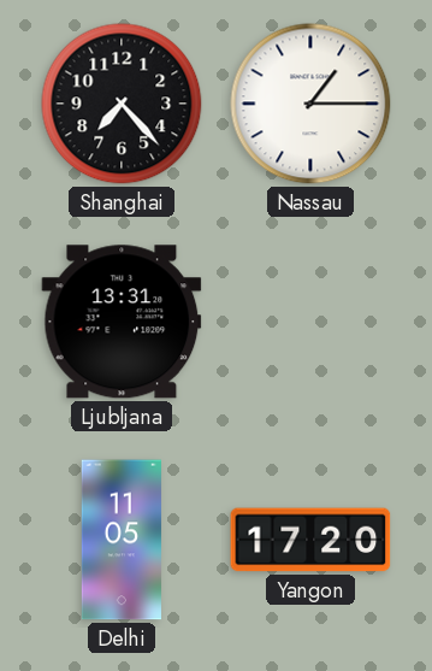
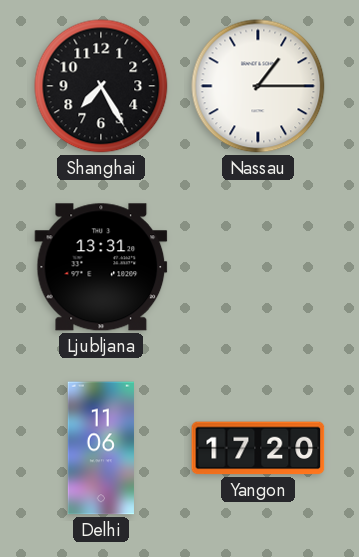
Shanghai: 7:23 -> 7:25 (101, 86)
Delhi: 11:05 -> 11:06 (101, 448)
